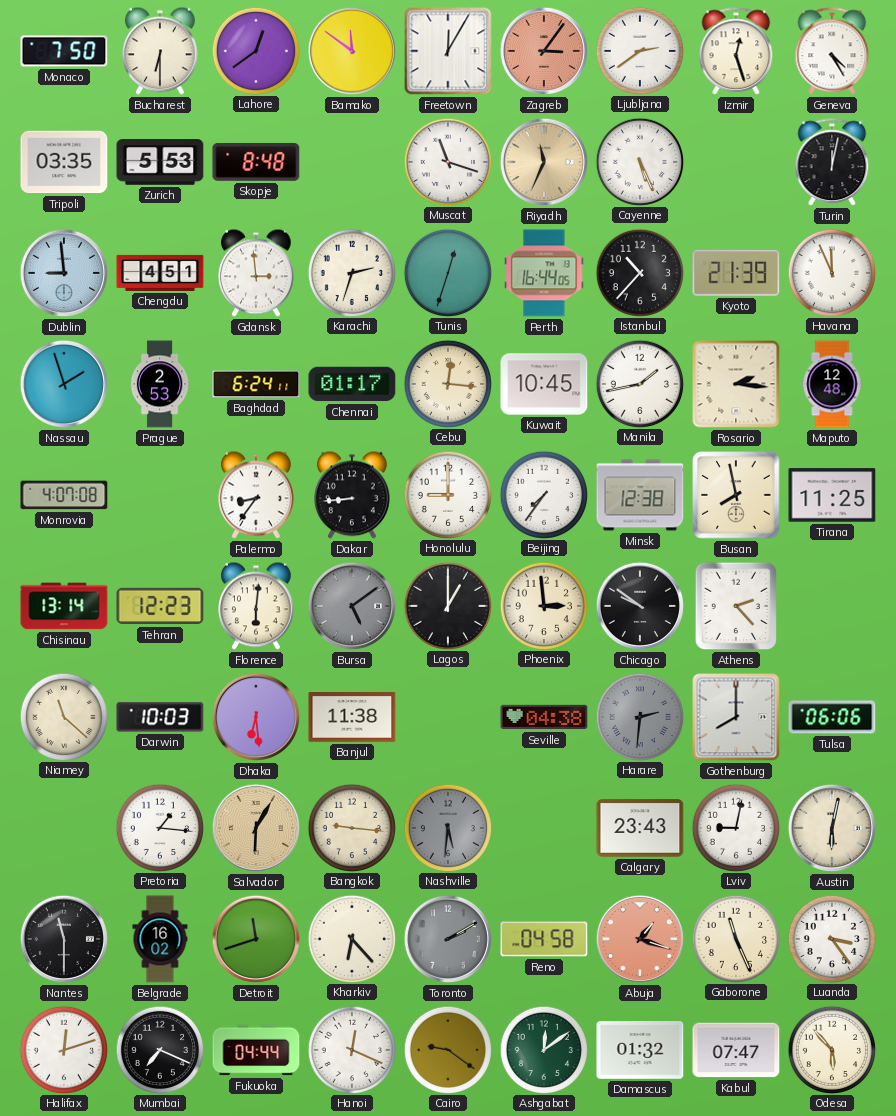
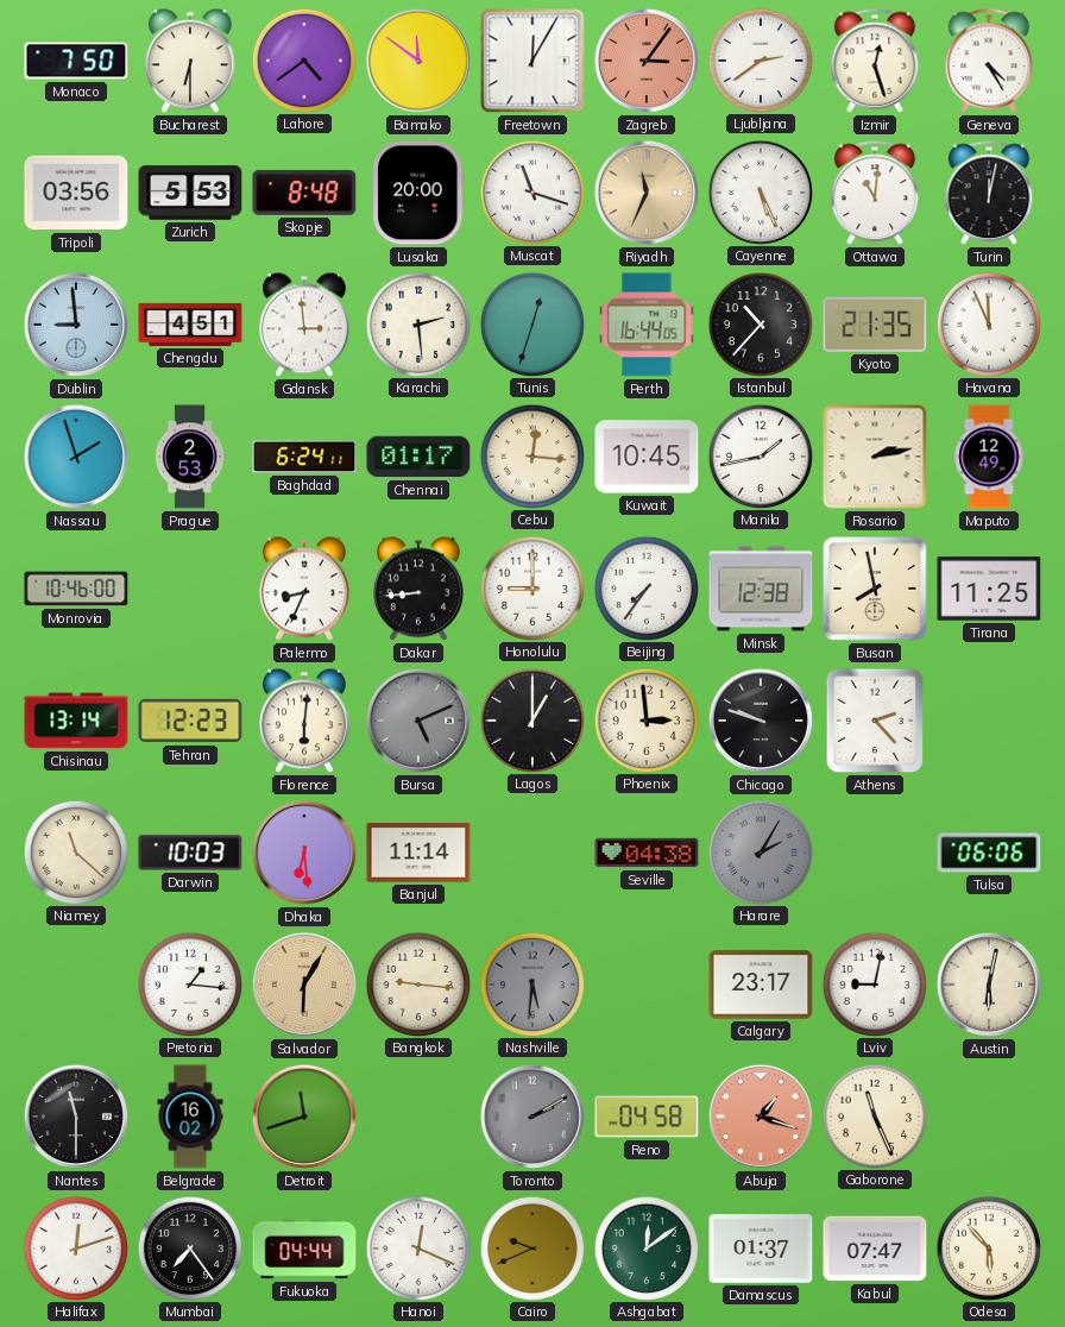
Lahore: 12:39 -> 4:39 (303, 59)
Tripoli: 03:35 -> 03:56 (76, 193)
Lusaka: none -> 20:00 (418, 193)
Ottawa: none -> 11:01 (875, 194)
Karachi: 2:33 -> 2:29 (417, 323)
Kyoto: 21:39 -> 21:35 (875, 325)
Rosario: 2:16 -> 2:13 (875, 457)
Maputo: 12:48 -> 12:49 (989, 457)
Monrovia: 4:07 -> 10:46 (76, 589)
Palermo: 8:36 -> 8:34 (305, 589)
Bursa: 5:09 -> 5:11 (418, 721)
Chicago: 9:51 -> 9:48 (761, 721)
Banjul: 11:38 -> 11:14 (418, 854)
Harare: 2:31 -> 2:05 (760, 851)
Gothenburg: 8:00 -> none (736, 717)
Calgary: 23:43 -> 23:17 (761, 985)
Kharkiv: 6:23 -> none (351, 938)
Luanda: 3:24 -> none (831, 938)
Mumbai: 7:19 -> 7:24 (189, 1247)
Cairo: 9:21 -> 9:41 (531, 1247)
Damascus: 01:32 -> 01:37 (761, 1249)
